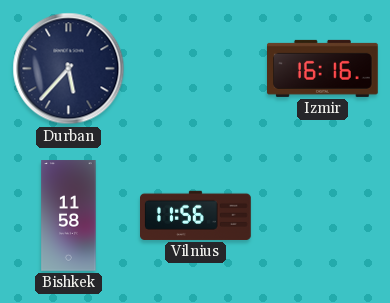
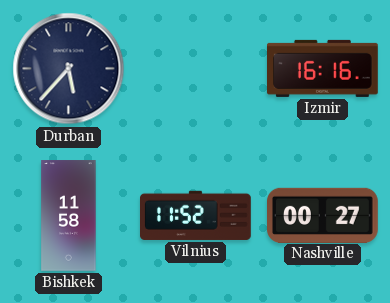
Vilnius: 11:56 -> 11:52 (196, 215)
Nashville: none -> 00:27 (323, 215)
